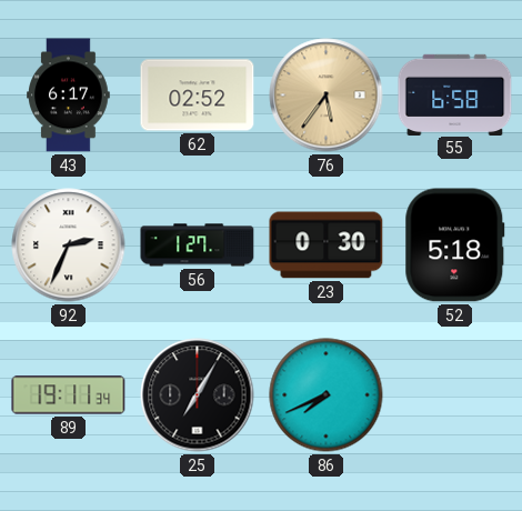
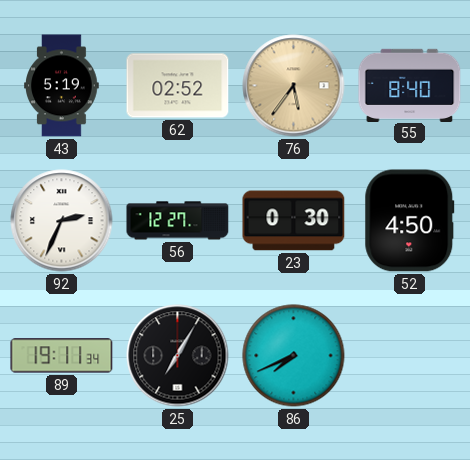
43: 6:17 -> 5:19 (62, 86)
55: 6:58 -> 8:40 (410, 85)
56: 1:27 -> 12:27 (178, 221)
52: 5:18 -> 4:50 (410, 221)
